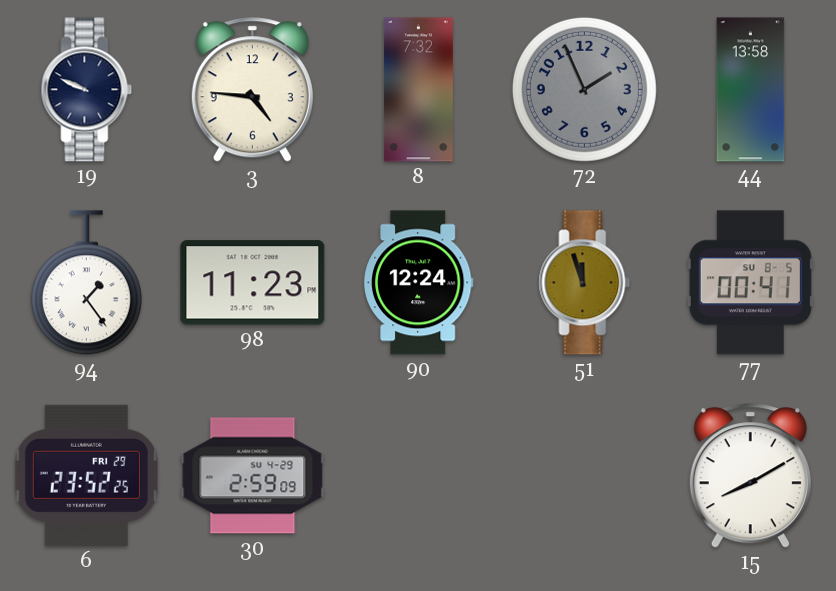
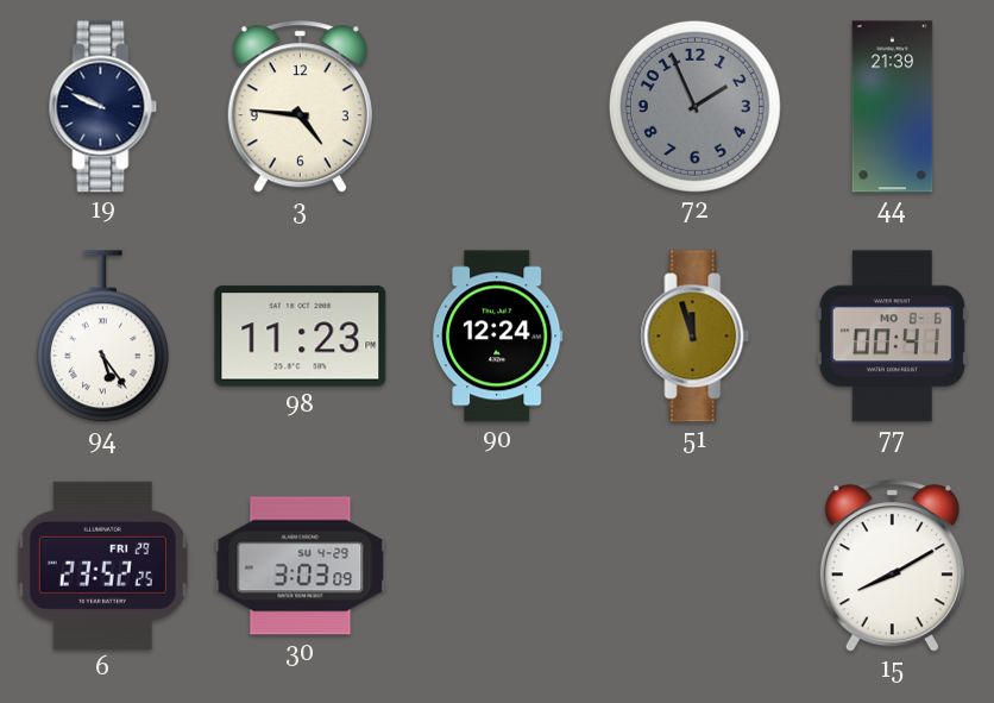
8: 7:32 -> none (418, 90)
44: 13:58 -> 21:39 (893, 107)
94: 1:24 -> 5:24 (102, 337)
77 date: SU 8-5 -> MO 8-6 (892, 337)
30: 2:59 -> 3:03 (301, 566)
